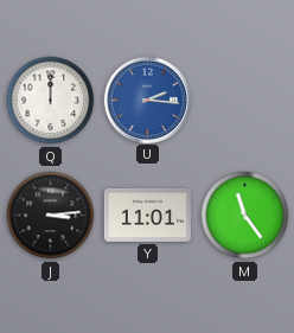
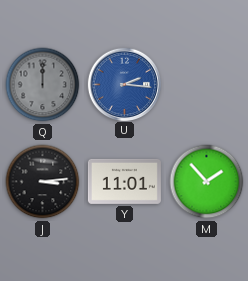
Q dial: white -> grey (43, 85)
M: 11:24 -> 1:53 (207, 182)
